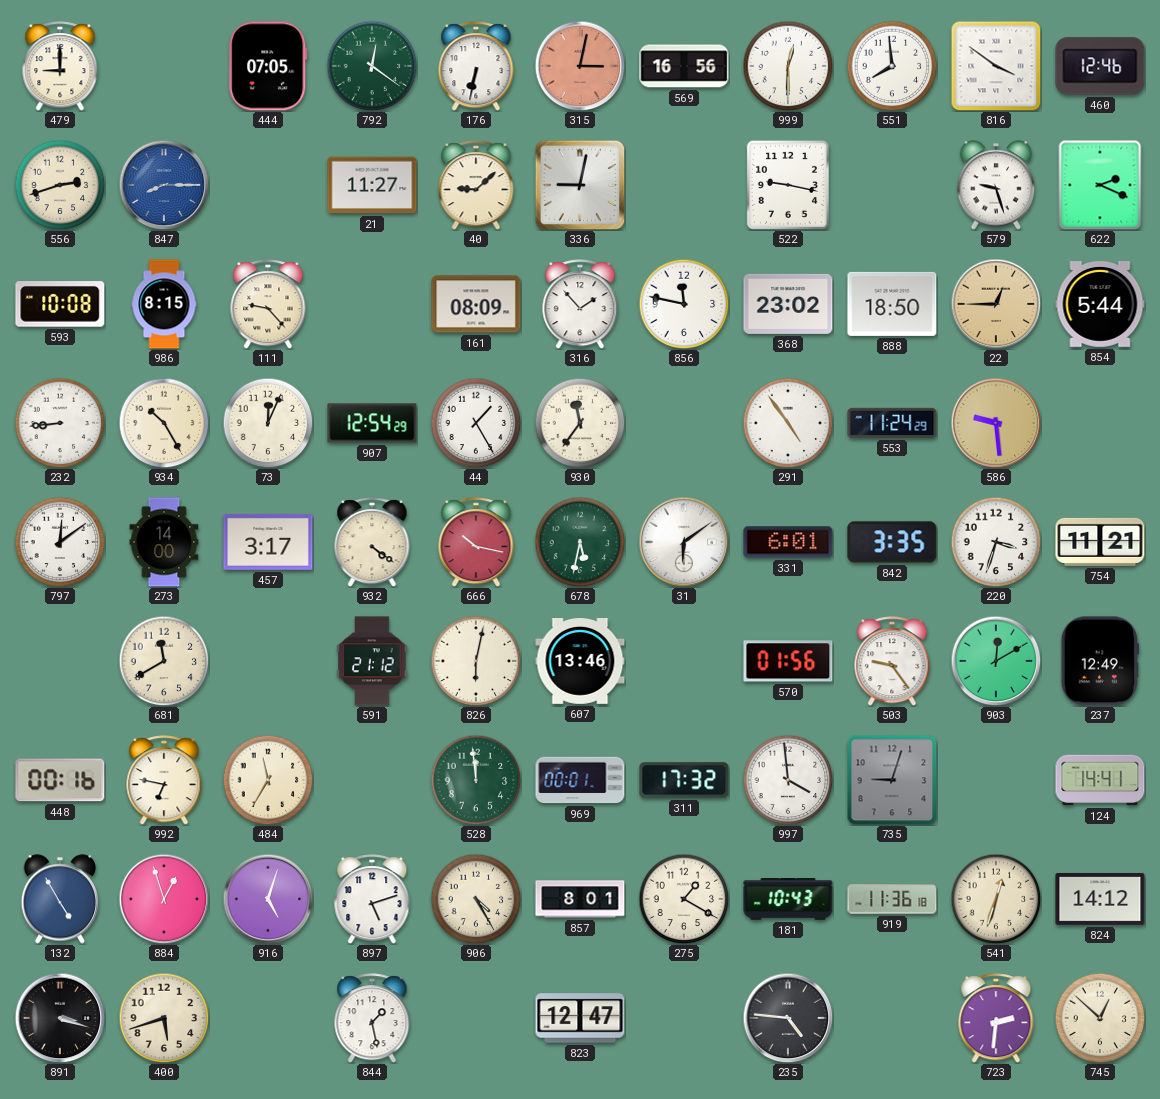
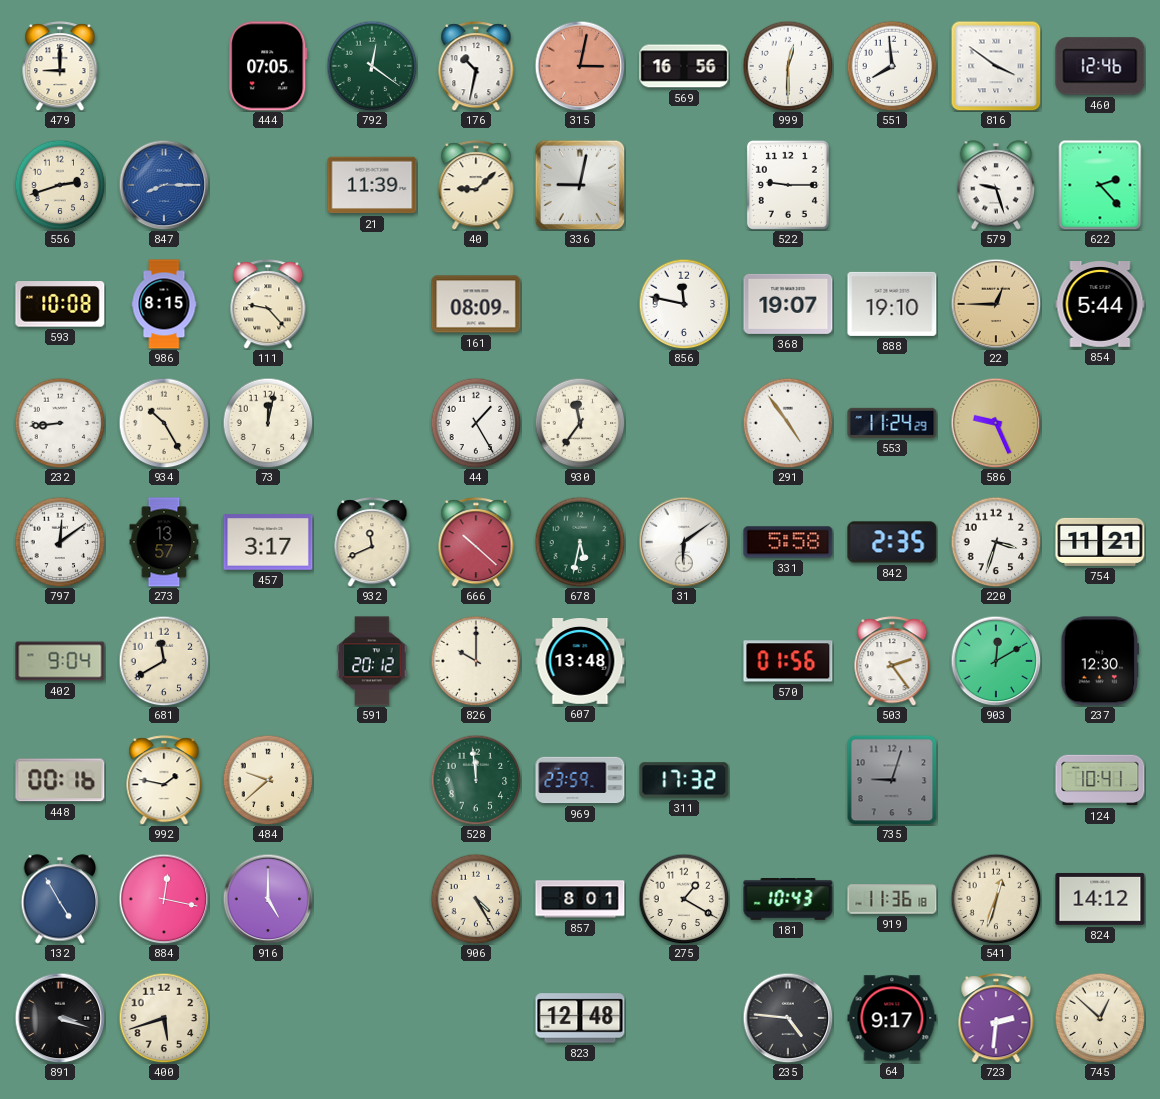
176: 6:32 -> 10:32 (476, 66)
21: 11:27 -> 11:39 (372, 185)
522: 9:17 -> 9:15 (788, 185)
622: 2:19 -> 2:23 (1100, 185)
316: 1:53 -> none (580, 304)
368: 23:02 -> 19:07 (788, 304)
888: 18:50 -> 19:10 (892, 304)
73: 12:04 -> 12:02 (268, 423)
907: 12:54 -> none (372, 423)
586: 9:29 -> 9:26 (996, 423)
273: 14:00 -> 13:57 (164, 542)
932: 4:21 -> 11:41 (372, 542)
666: 10:17 -> 10:22 (476, 542)
331: 6:01 -> 5:58 (788, 542)
842: 3:35 -> 2:35 (892, 542)
402: none -> 9:04 (60, 661)
591: 21:12 -> 20:12 (372, 661)
826: 6:02 -> 10:00 (476, 661)
607: 13:46 -> 13:48 (580, 662)
503: 9:24 -> 2:24 (892, 661)
237: 12:49 -> 12:30 (1100, 661)
992: 6:47 -> 1:47 (164, 780)
484: 11:35 -> 9:38 (268, 780)
969: 00:01 -> 23:59 (580, 780)
997: 3:59 -> none (788, 780)
124: 14:41 -> 10:41 (1100, 780)
884: 12:57 -> 12:17 (164, 899)
916: 5:03 -> 5:00 (268, 899)
897: 5:12 -> none (372, 899)
844: 1:28 -> none (372, 1018)
823: 12:47 -> 12:48 (580, 1018)
64: none -> 9:17 (892, 1018)
